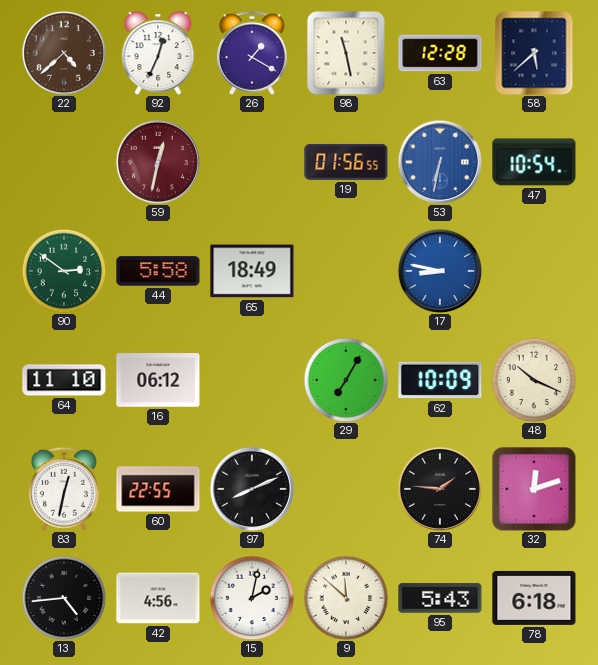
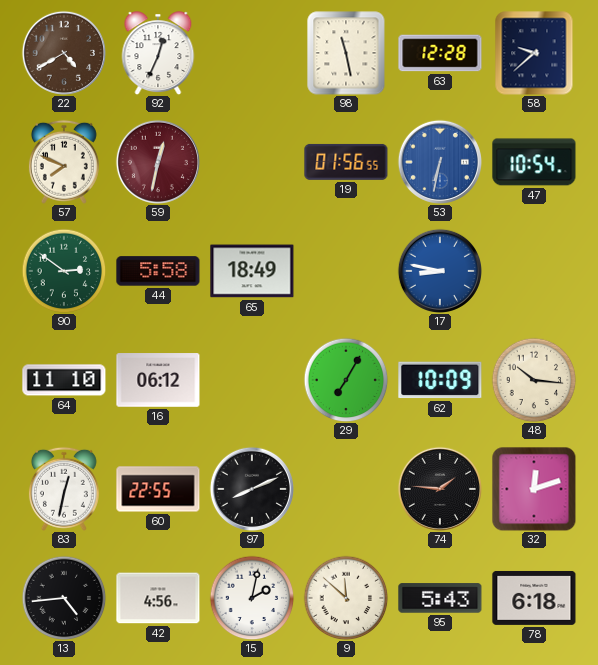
22: 4:38 -> 4:40 (63, 52)
26: 1:20 -> none (252, 53)
58: 5:38 -> 9:38 (534, 53)
57: none -> 7:49 (64, 162)
48: 10:19 -> 10:16 (534, 380)
